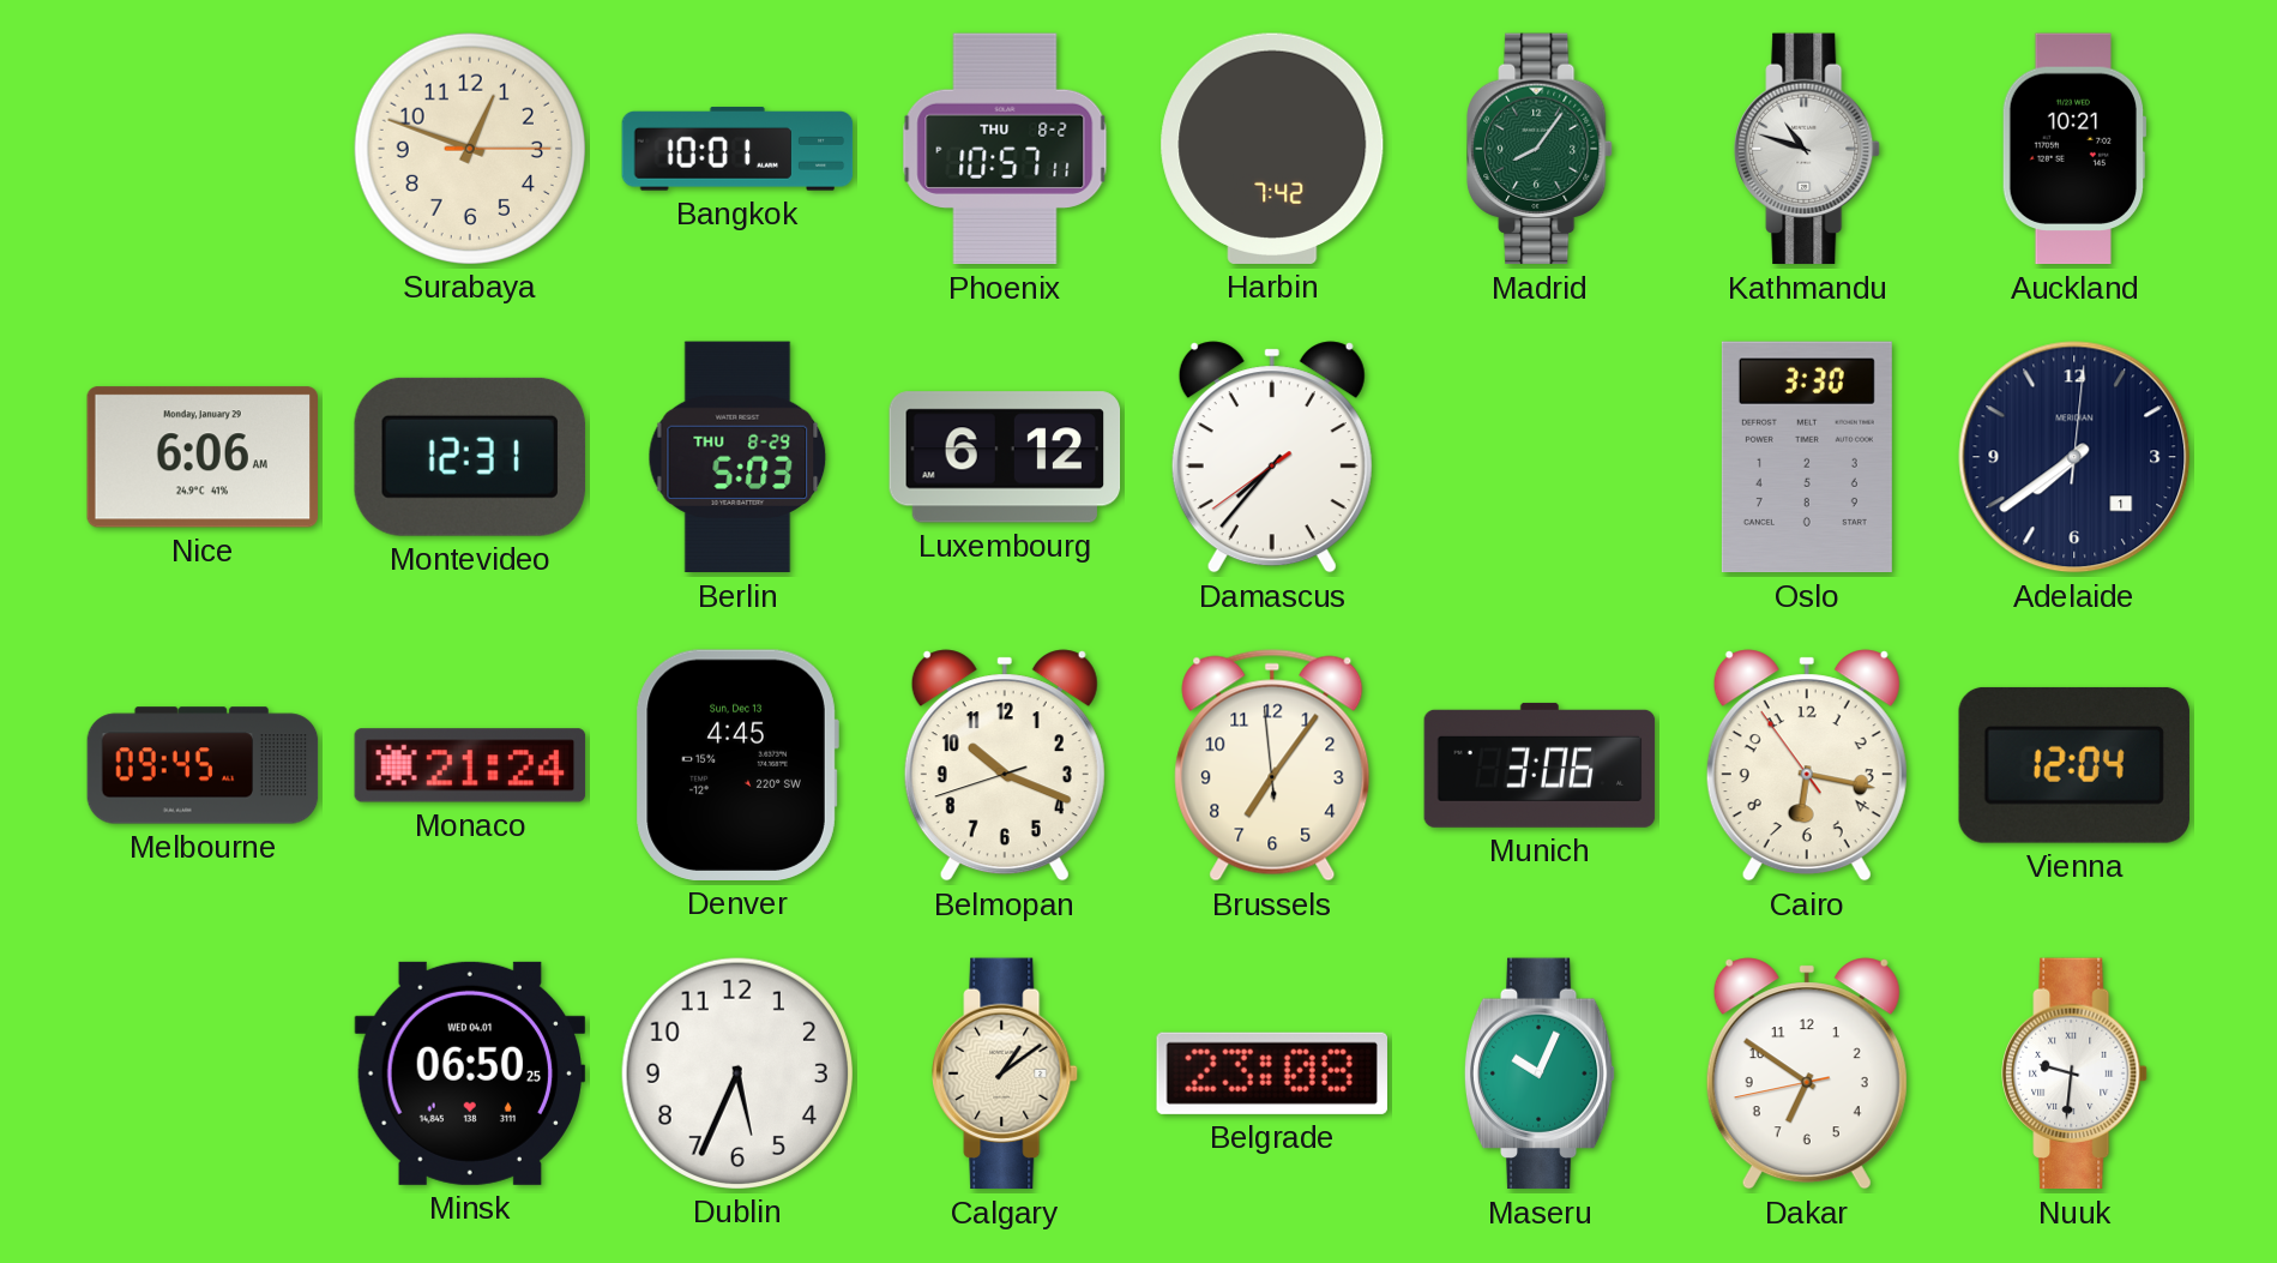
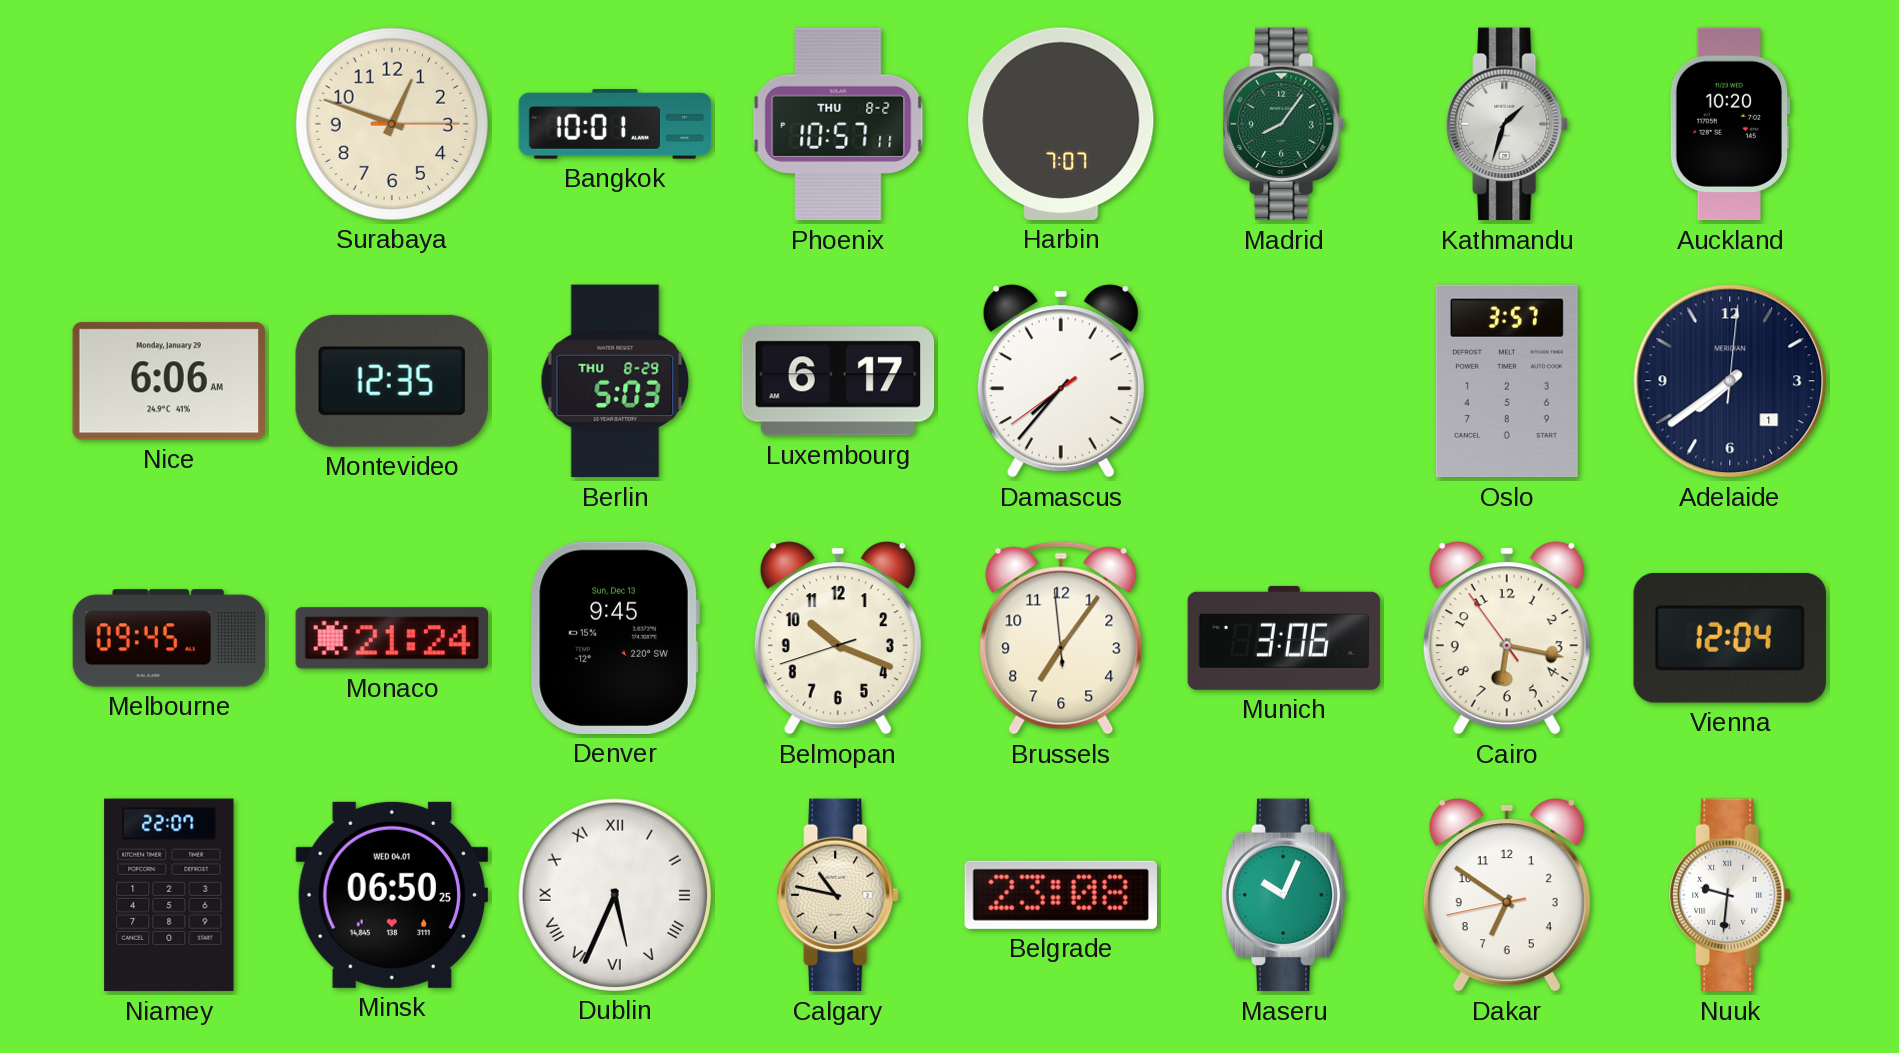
Harbin: 7:42 -> 7:07 (1061, 124)
Kathmandu: 10:48 -> 1:33 (1507, 124)
Auckland: 10:21 -> 10:20 (1730, 124)
Montevideo: 12:31 -> 12:35 (392, 381)
Luxembourg: 6:12 -> 6:17 (838, 381)
Oslo: 3:30 -> 3:57 (1507, 381)
Denver: 4:45 -> 9:45 (615, 638)
Niamey: none -> 22:07 (169, 895)
Dublin numerals: Arabic -> Roman (614, 894)
Calgary: 1:09 -> 10:47 (838, 895)
